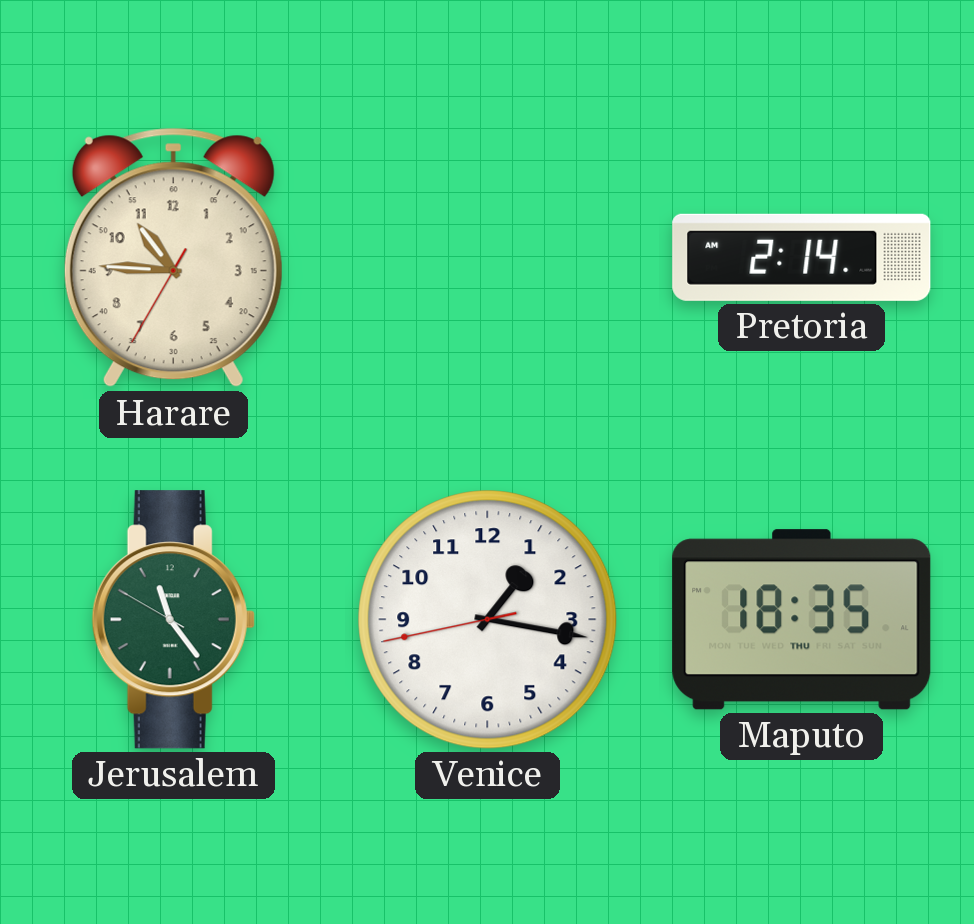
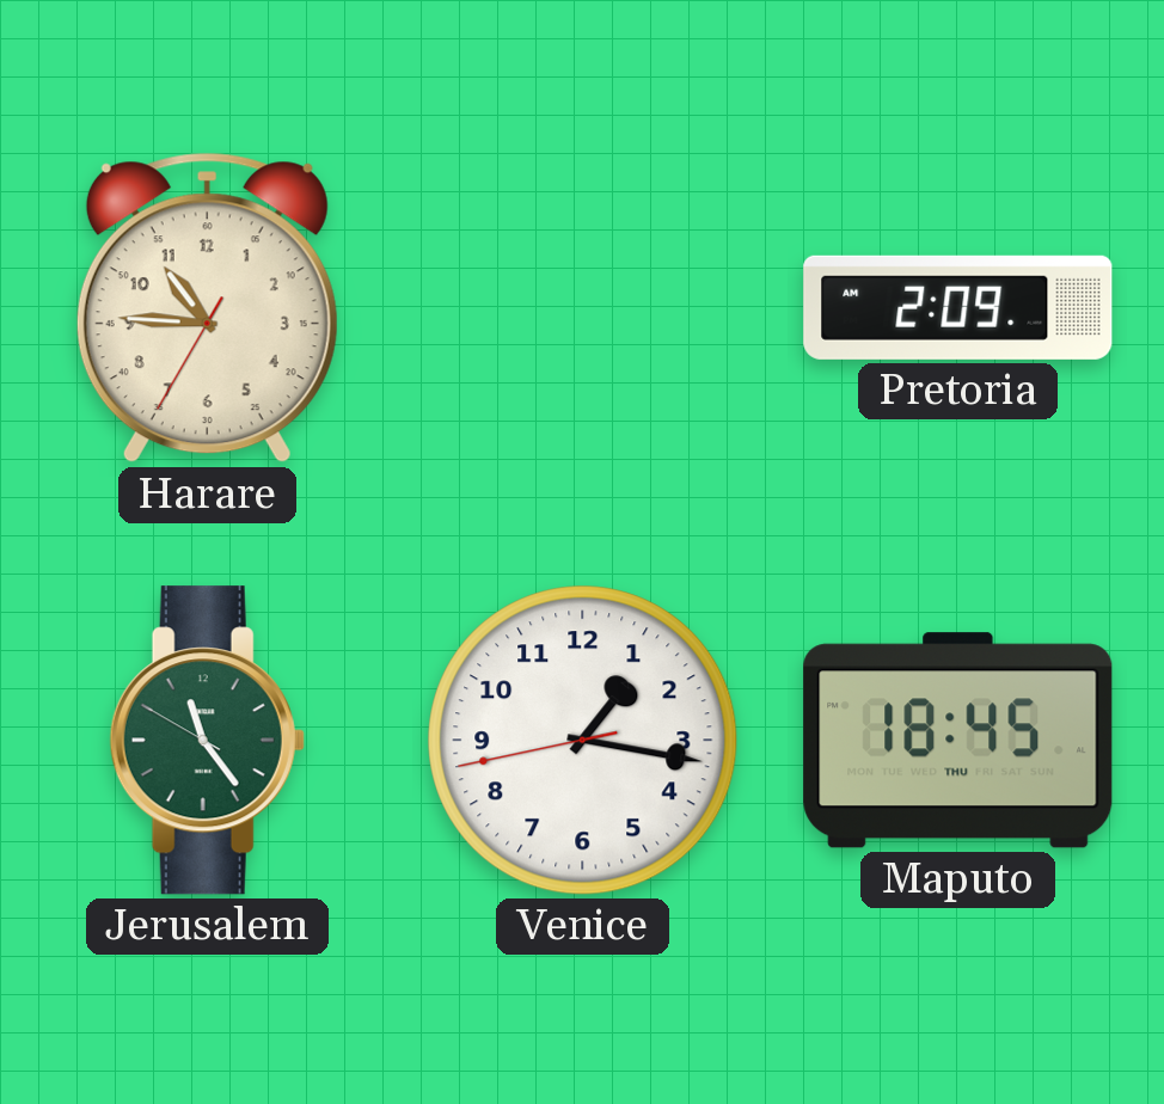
Pretoria: 2:14 -> 2:09 (958, 307)
Maputo: 18:35 -> 18:45 (958, 741)
